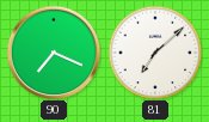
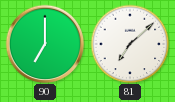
90: 7:19 -> 7:00 (45, 44)
